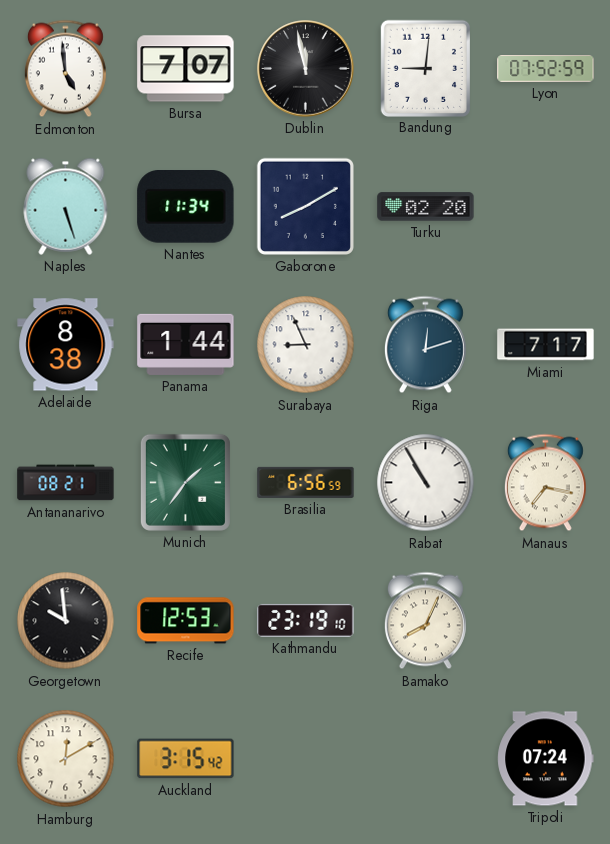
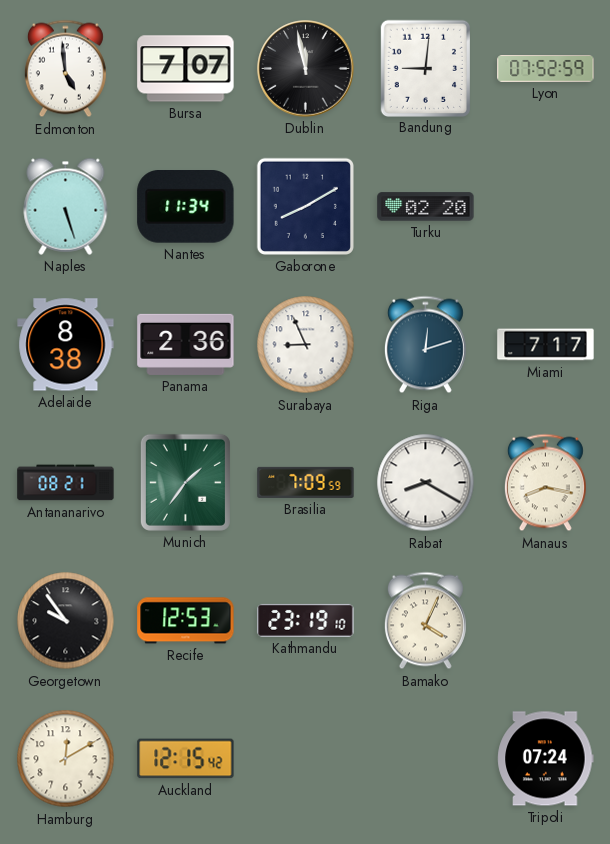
Panama: 1:44 -> 2:36 (186, 344)
Brasilia: 6:56 -> 7:09 (306, 482)
Rabat: 10:55 -> 8:20 (426, 483)
Manaus: 7:17 -> 8:17 (545, 483)
Georgetown: 9:59 -> 9:54 (66, 621)
Bamako: 8:04 -> 4:04 (425, 621)
Auckland: 3:15 -> 12:15 (186, 759)
